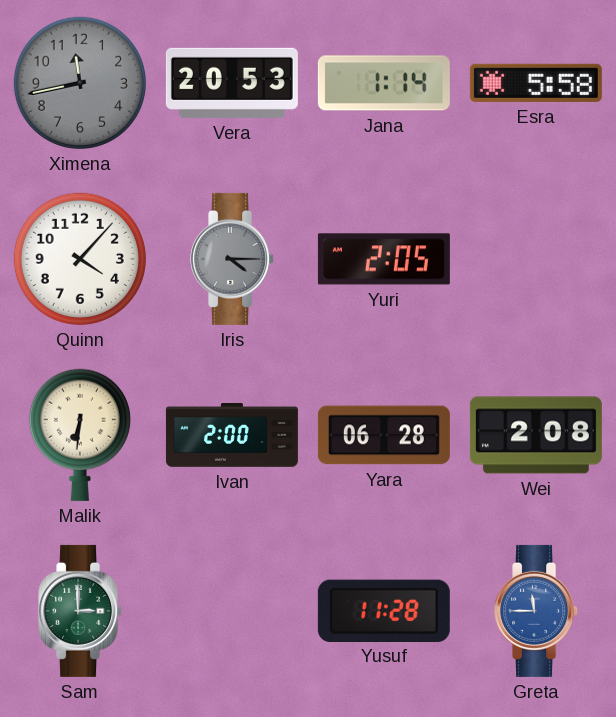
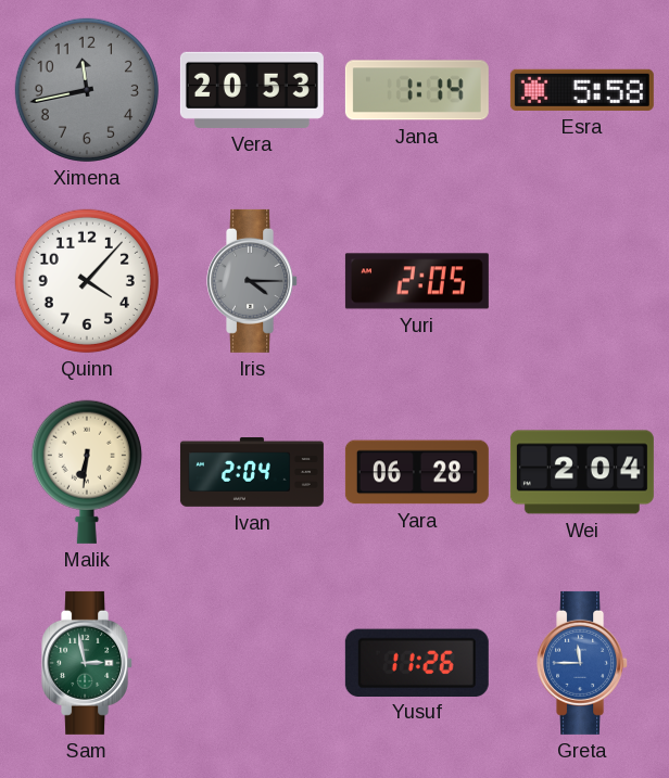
Ivan: 2:00 -> 2:04 (252, 473)
Wei: 2:08 -> 2:04 (582, 472)
Sam: 3:00 -> 2:58 (88, 663)
Yusuf: 11:28 -> 11:26 (417, 662)
